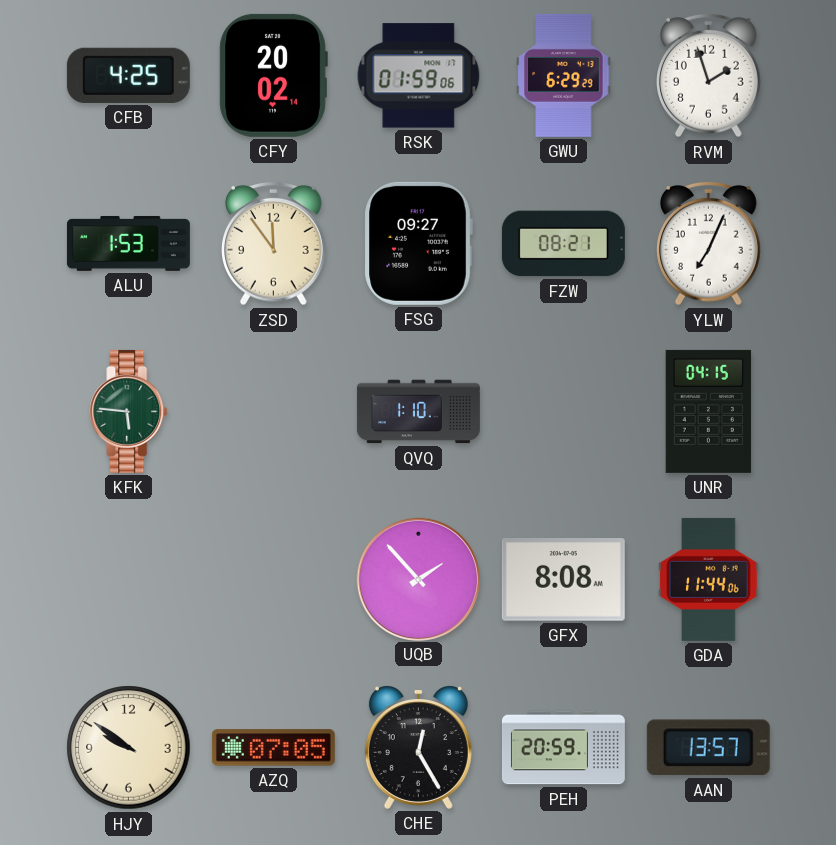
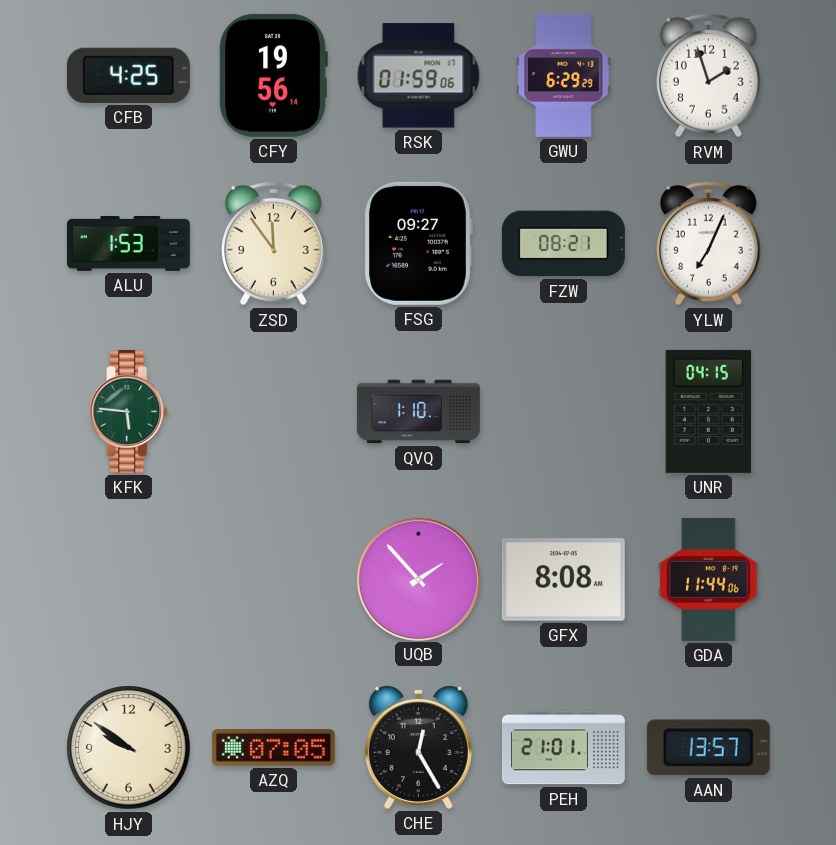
CFY: 20:02 -> 19:56 (273, 75)
PEH: 20:59 -> 21:01 (563, 748)
